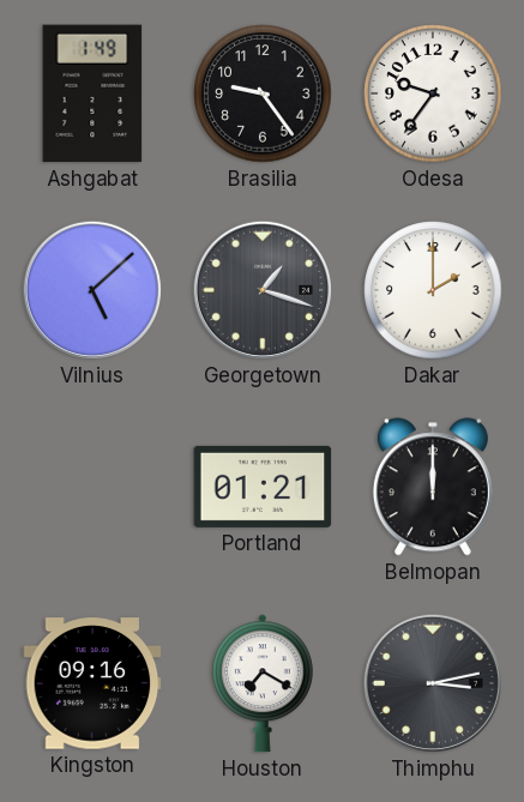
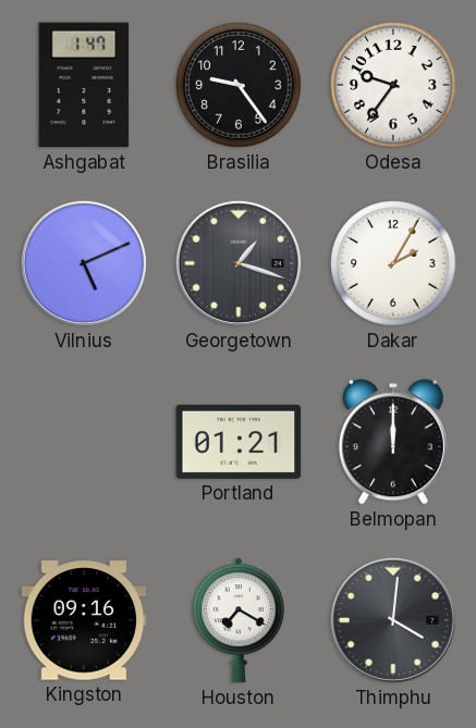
Ashgabat: 1:49 -> 1:47 (84, 85)
Vilnius: 5:08 -> 5:11 (84, 263)
Dakar: 2:00 -> 2:05 (393, 263)
Thimphu: 3:13 -> 4:01 (393, 620)
